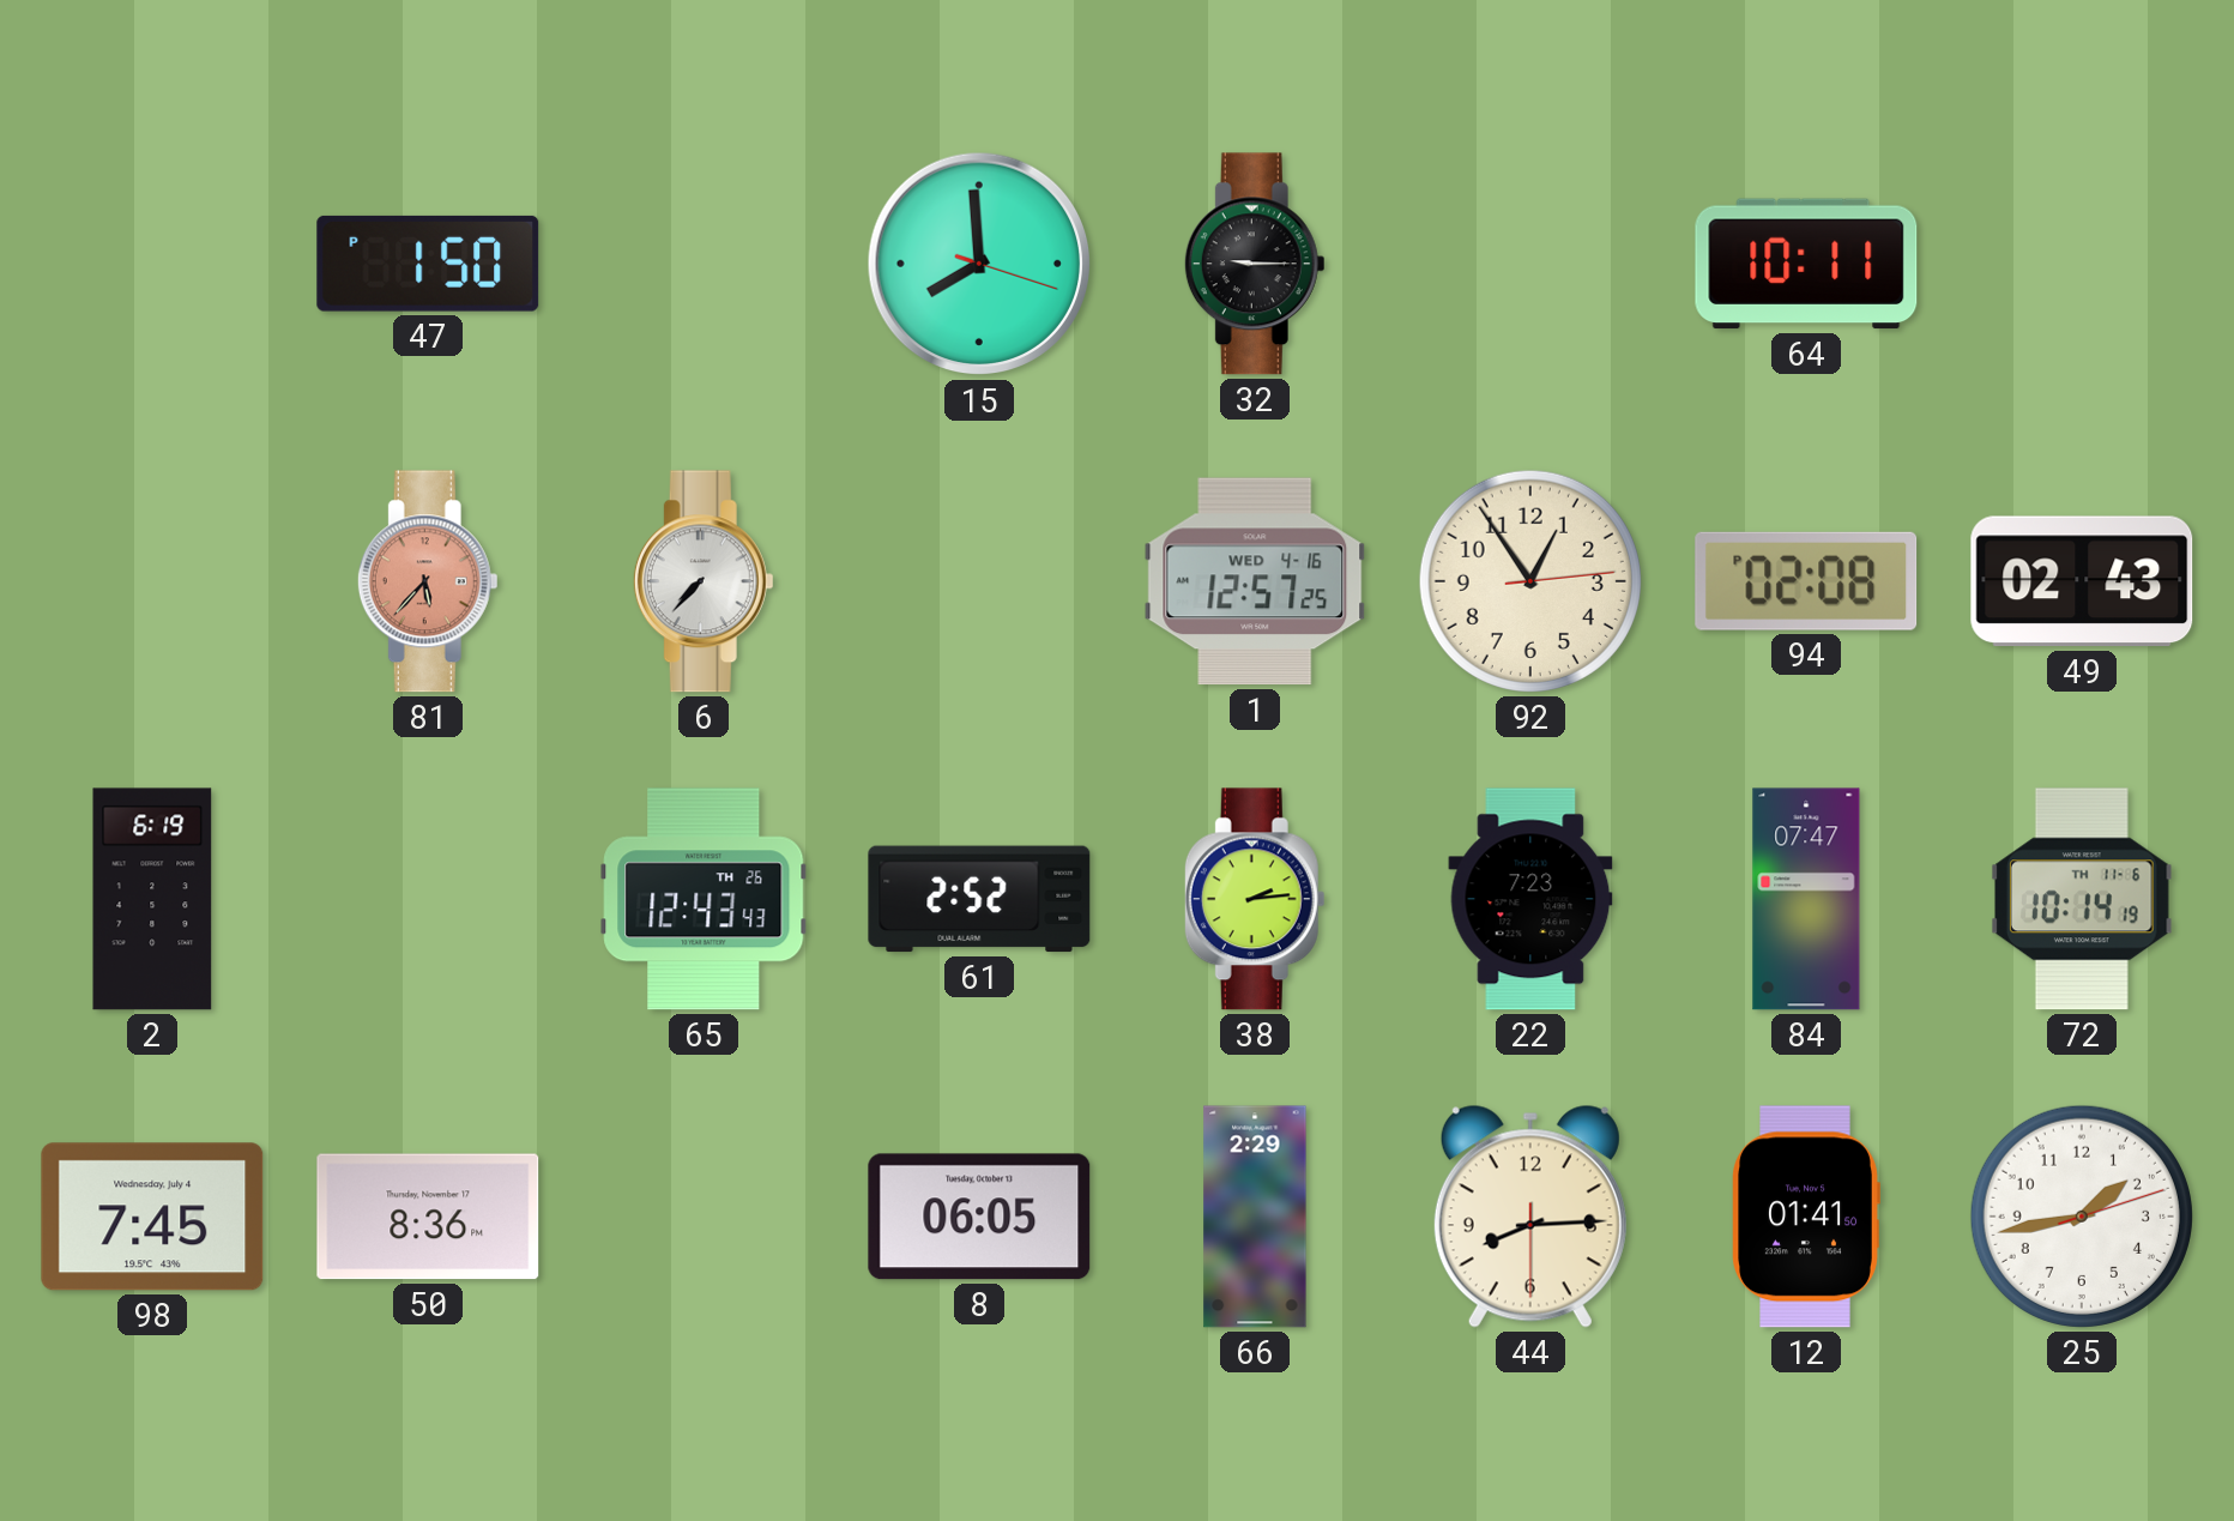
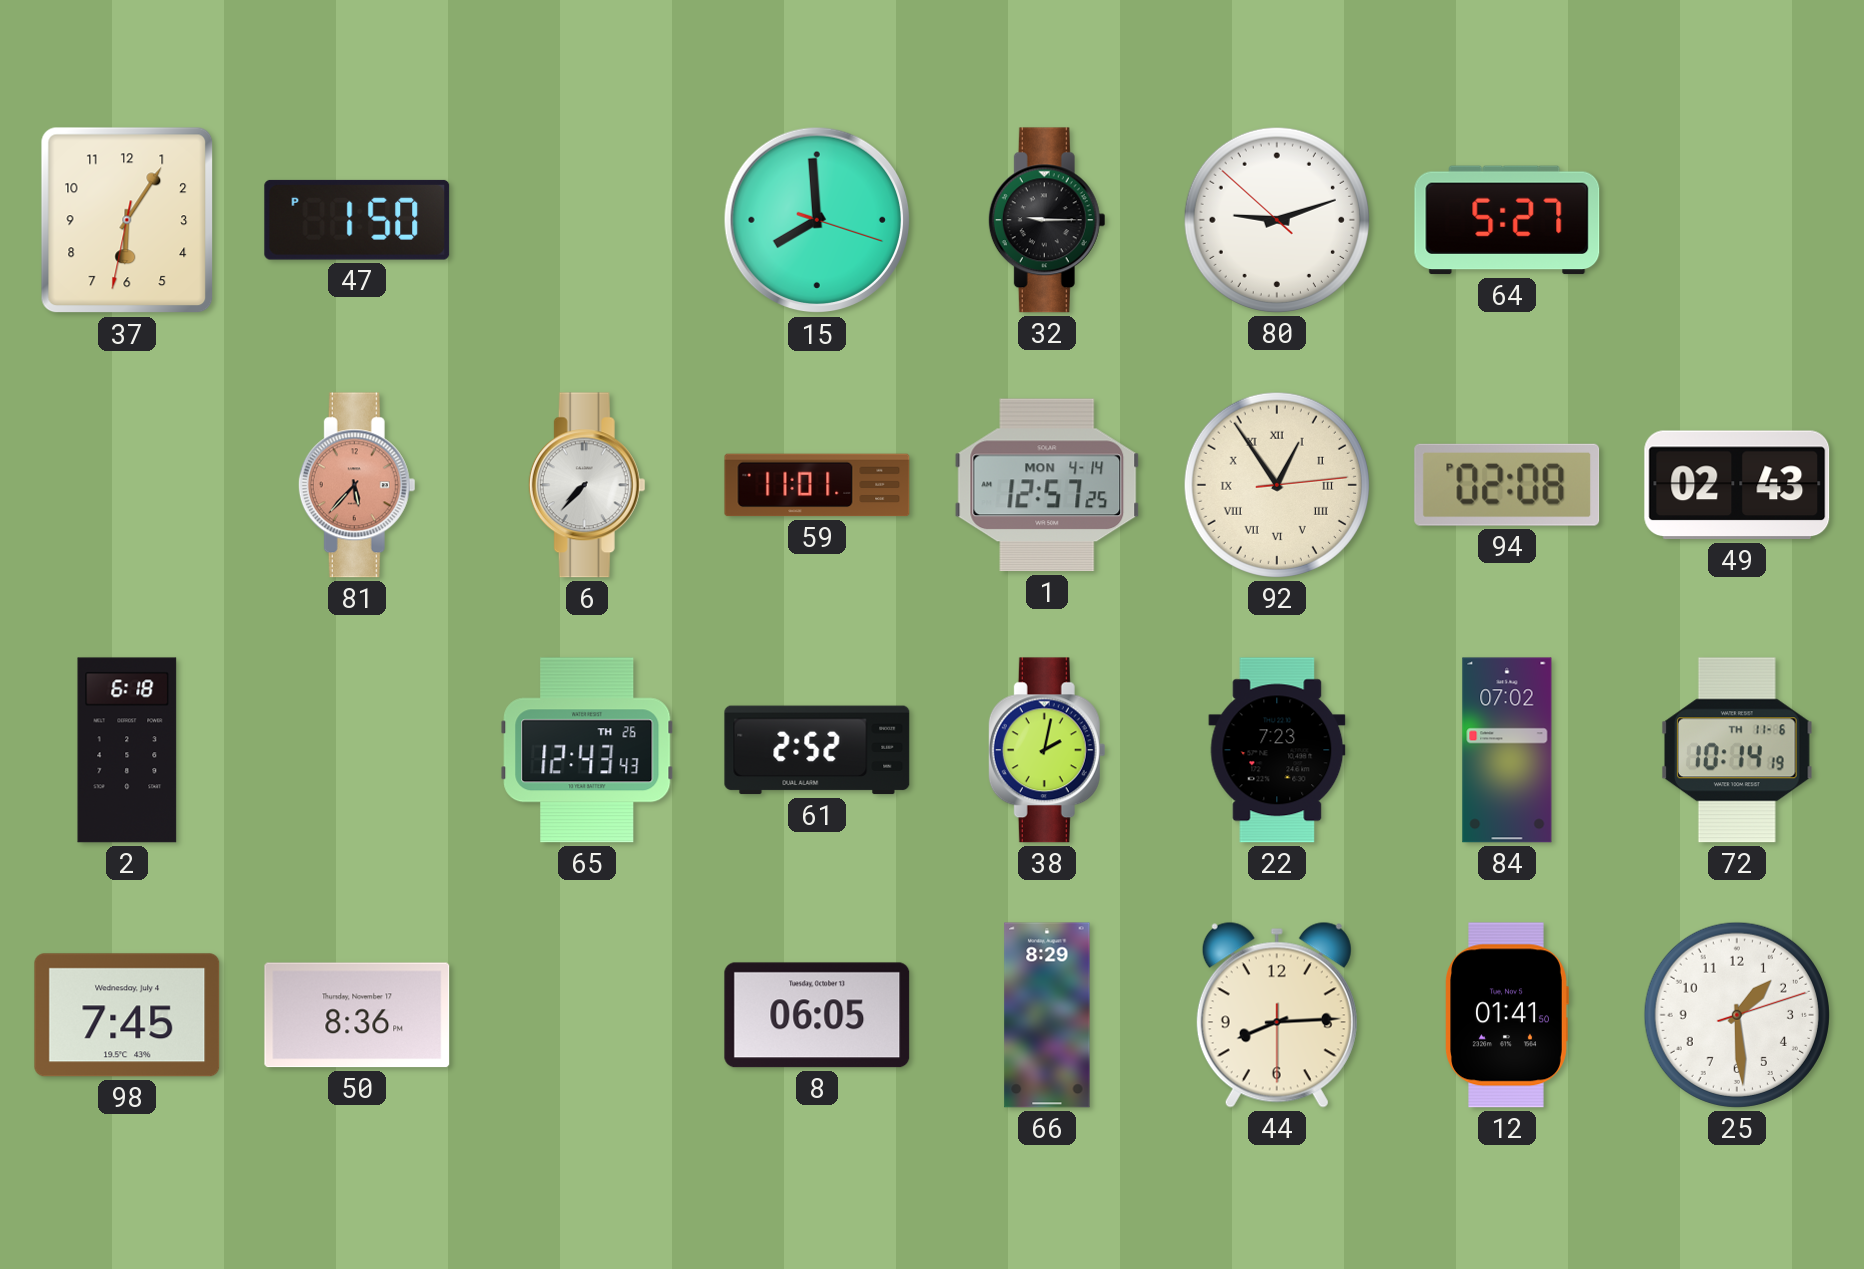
37: none -> 6:05 (127, 220)
80: none -> 9:11 (1277, 220)
64: 10:11 -> 5:27 (1507, 220)
59: none -> 11:01 (817, 485)
1 date: WED 4-16 -> MON 4-14 (1047, 485)
92 numerals: Arabic -> Roman (1277, 485)
2: 6:19 -> 6:18 (127, 750)
38: 2:14 -> 2:02 (1047, 750)
84: 07:47 -> 07:02 (1507, 750)
66: 2:29 -> 8:29 (1047, 1015)
25: 1:43 -> 1:29 (1737, 1015)
